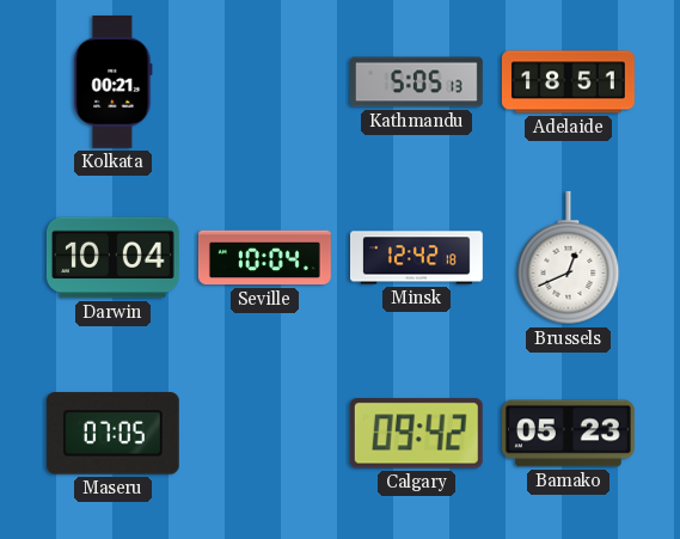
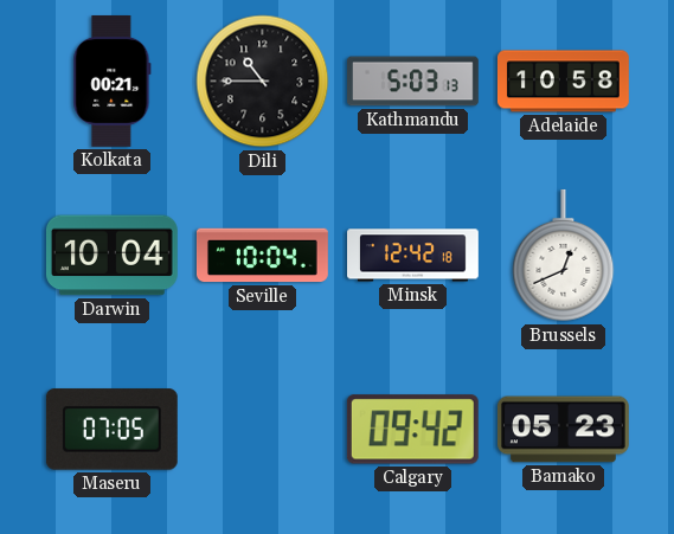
Dili: none -> 10:45 (263, 82)
Kathmandu: 5:05 -> 5:03 (413, 82)
Adelaide: 18:51 -> 10:58 (563, 82)
